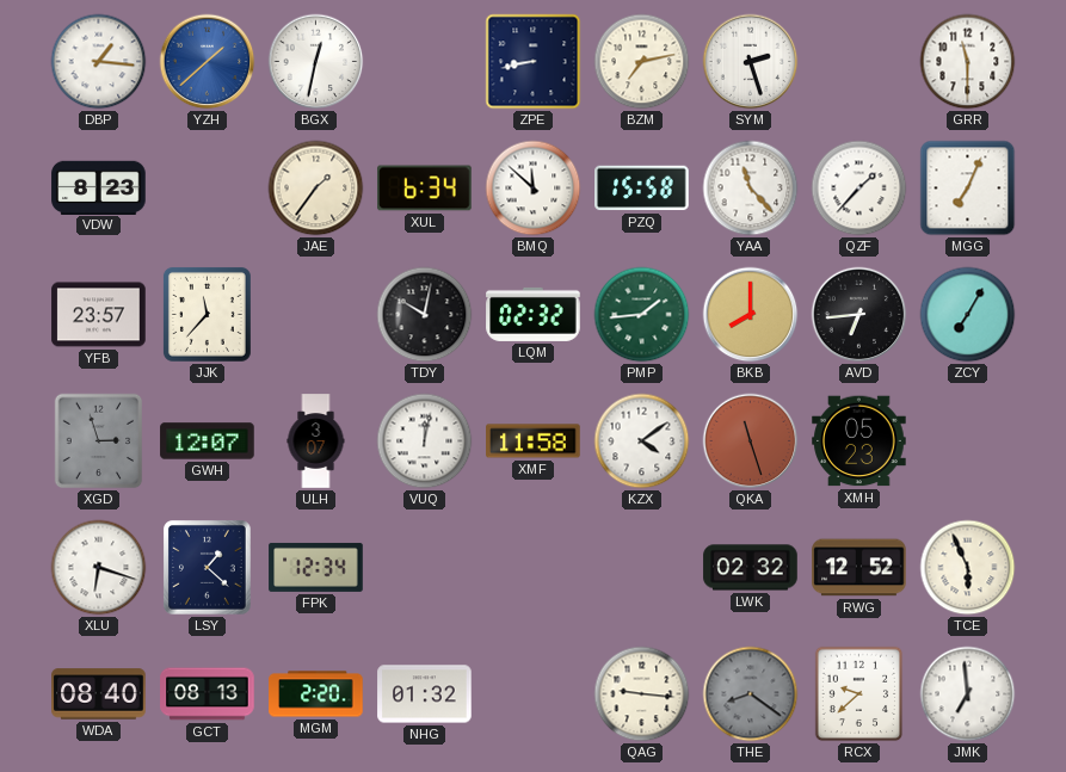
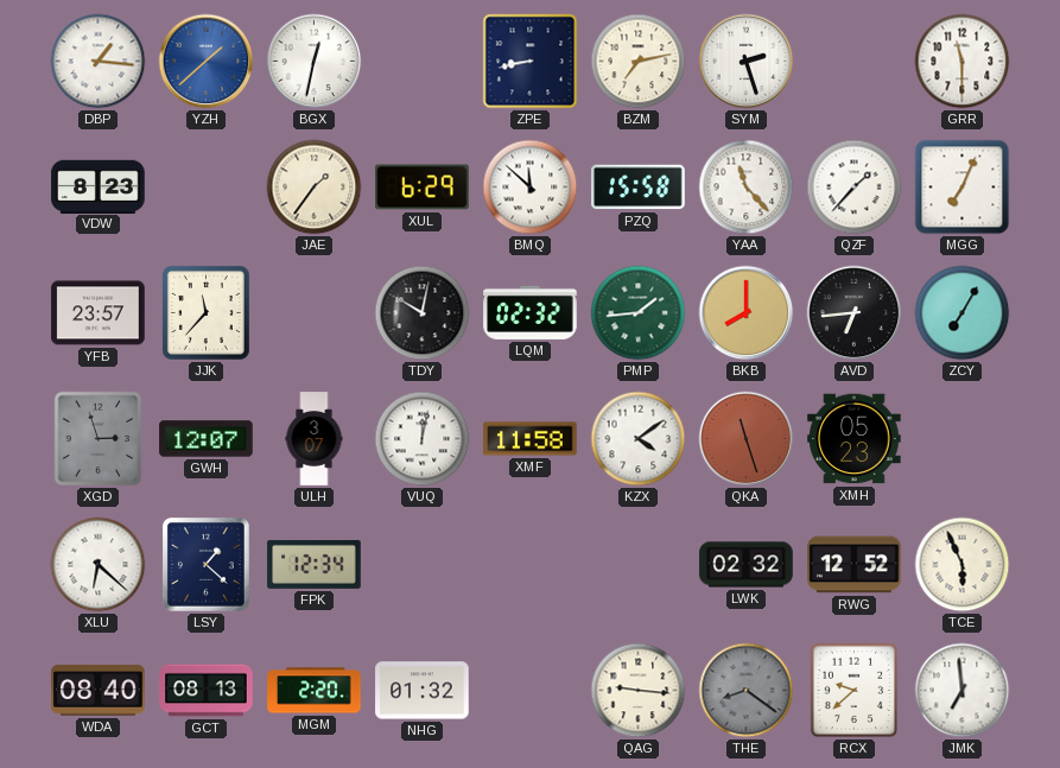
XUL: 6:34 -> 6:29 (423, 188)
XLU: 6:18 -> 6:22 (99, 565)
